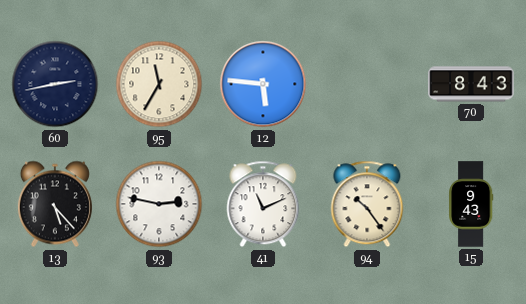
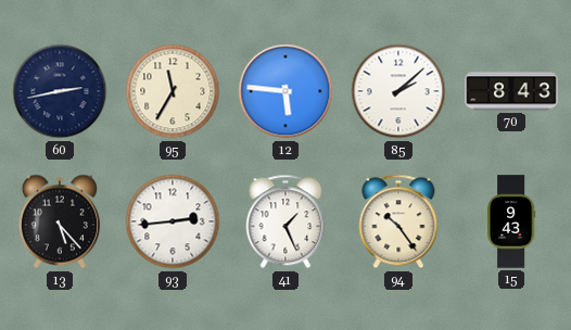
85: none -> 2:08 (398, 91)
93: 2:47 -> 2:44 (173, 221)
41: 11:11 -> 1:26 (285, 221)
